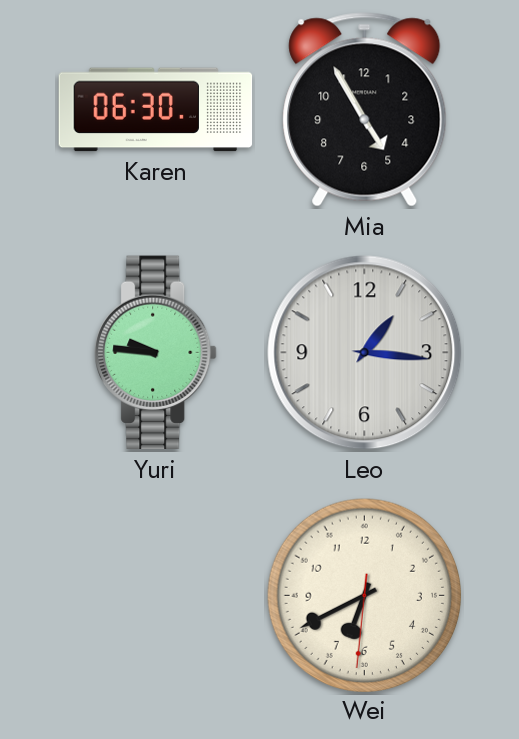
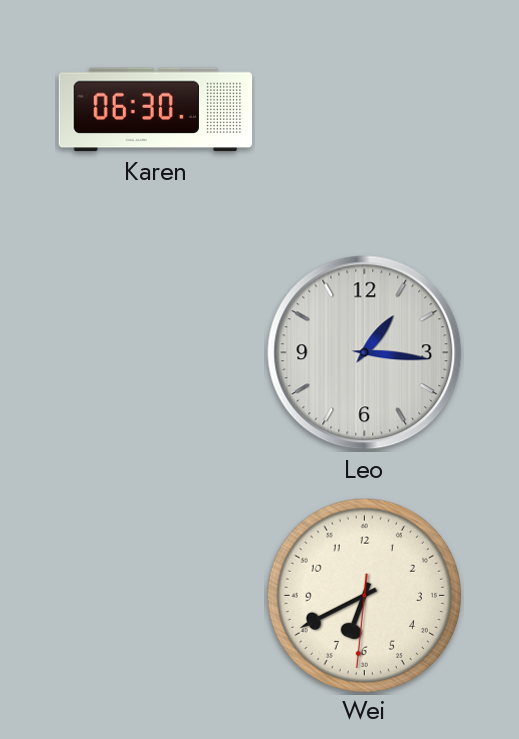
Mia: 4:55 -> none (365, 110)
Yuri: 9:46 -> none (156, 353)
